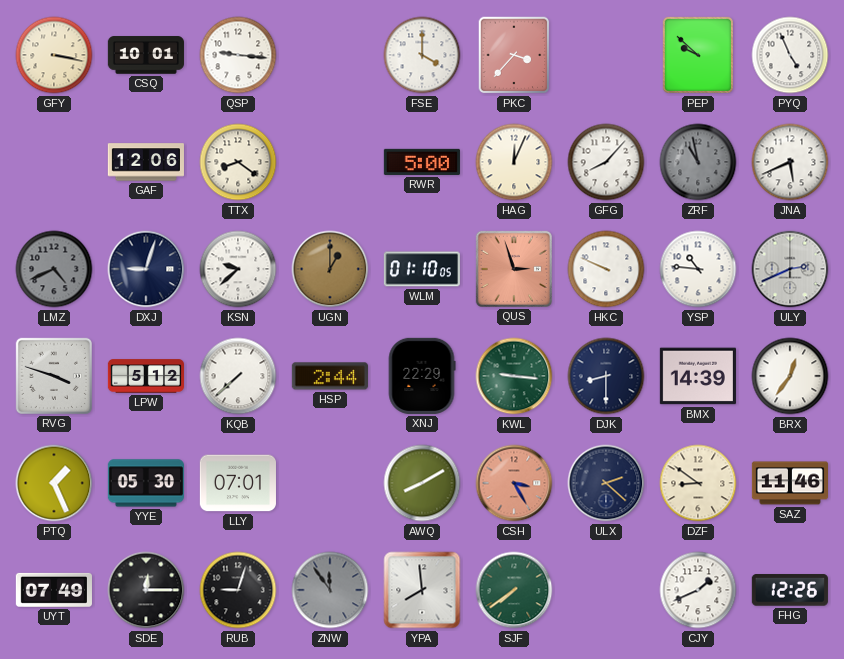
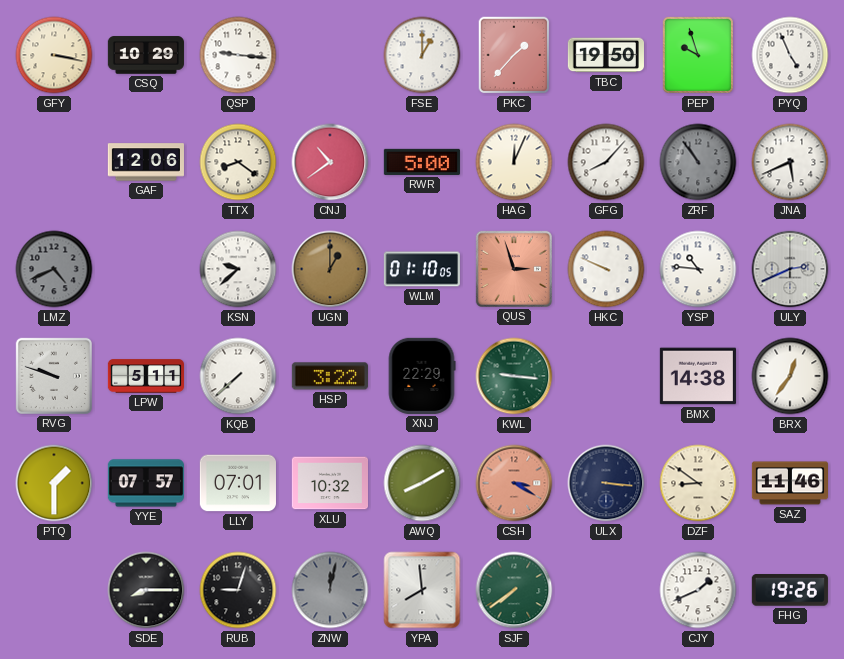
CSQ: 10:01 -> 10:29 (146, 55)
FSE: 4:00 -> 1:00 (422, 55)
PKC: 3:37 -> 1:37 (514, 55)
TBC: none -> 19:50 (606, 55)
PEP: 9:52 -> 9:57 (698, 55)
CNJ: none -> 10:39 (330, 162)
ZRF: 10:58 -> 10:54 (698, 162)
DXJ: 9:03 -> none (146, 269)
RVG: 3:48 -> 9:48 (54, 376)
LPW: 5:12 -> 5:11 (145, 376)
HSP: 2:44 -> 3:22 (330, 376)
DJK: 8:30 -> none (606, 376)
BMX: 14:39 -> 14:38 (698, 376)
PTQ: 1:26 -> 1:30 (54, 483)
YYE: 05:30 -> 07:57 (146, 483)
XLU: none -> 10:32 (329, 483)
CSH: 3:25 -> 3:20 (514, 483)
ULX: 2:22 -> 3:16 (606, 483)
UYT: 07:49 -> none (54, 590)
SDE: 12:15 -> 8:15 (146, 590)
ZNW: 11:54 -> 12:02 (330, 590)
FHG: 12:26 -> 19:26 (790, 590)
